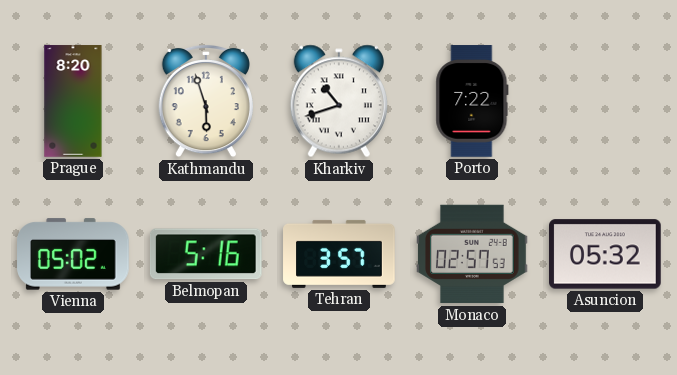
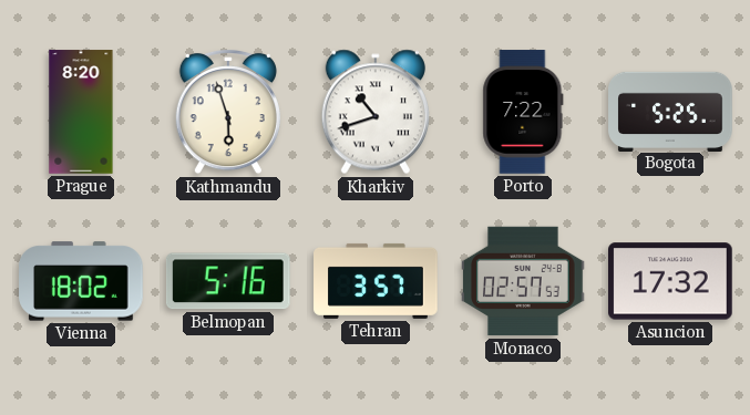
Bogota: none -> 5:25 (670, 111)
Vienna: 05:02 -> 18:02 (81, 281)
Asuncion: 05:32 -> 17:32 (671, 281)
